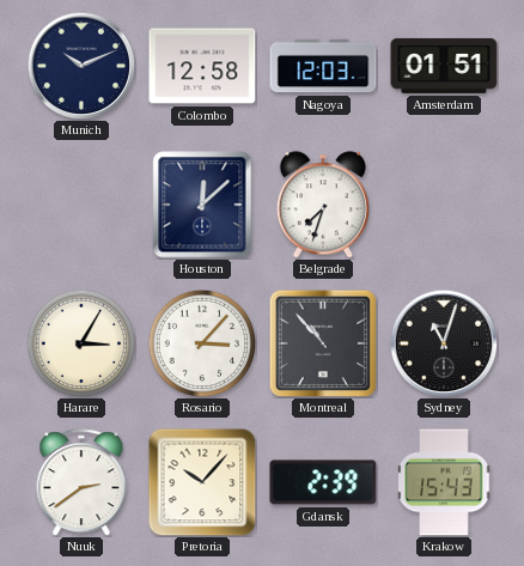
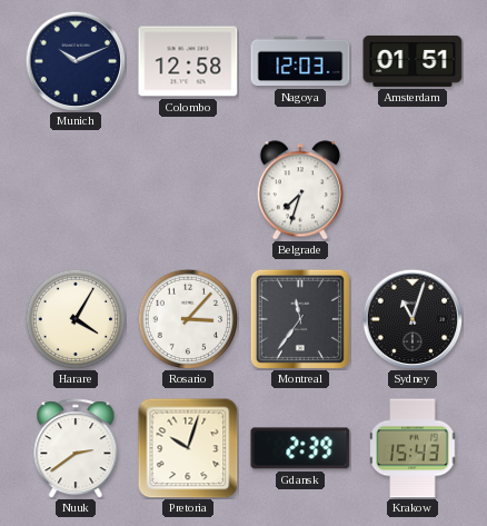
Houston: 12:08 -> none (202, 205)
Harare: 3:05 -> 4:05 (76, 319)
Montreal: 10:53 -> 11:36 (300, 319)
Pretoria: 10:07 -> 10:03 (188, 448)
